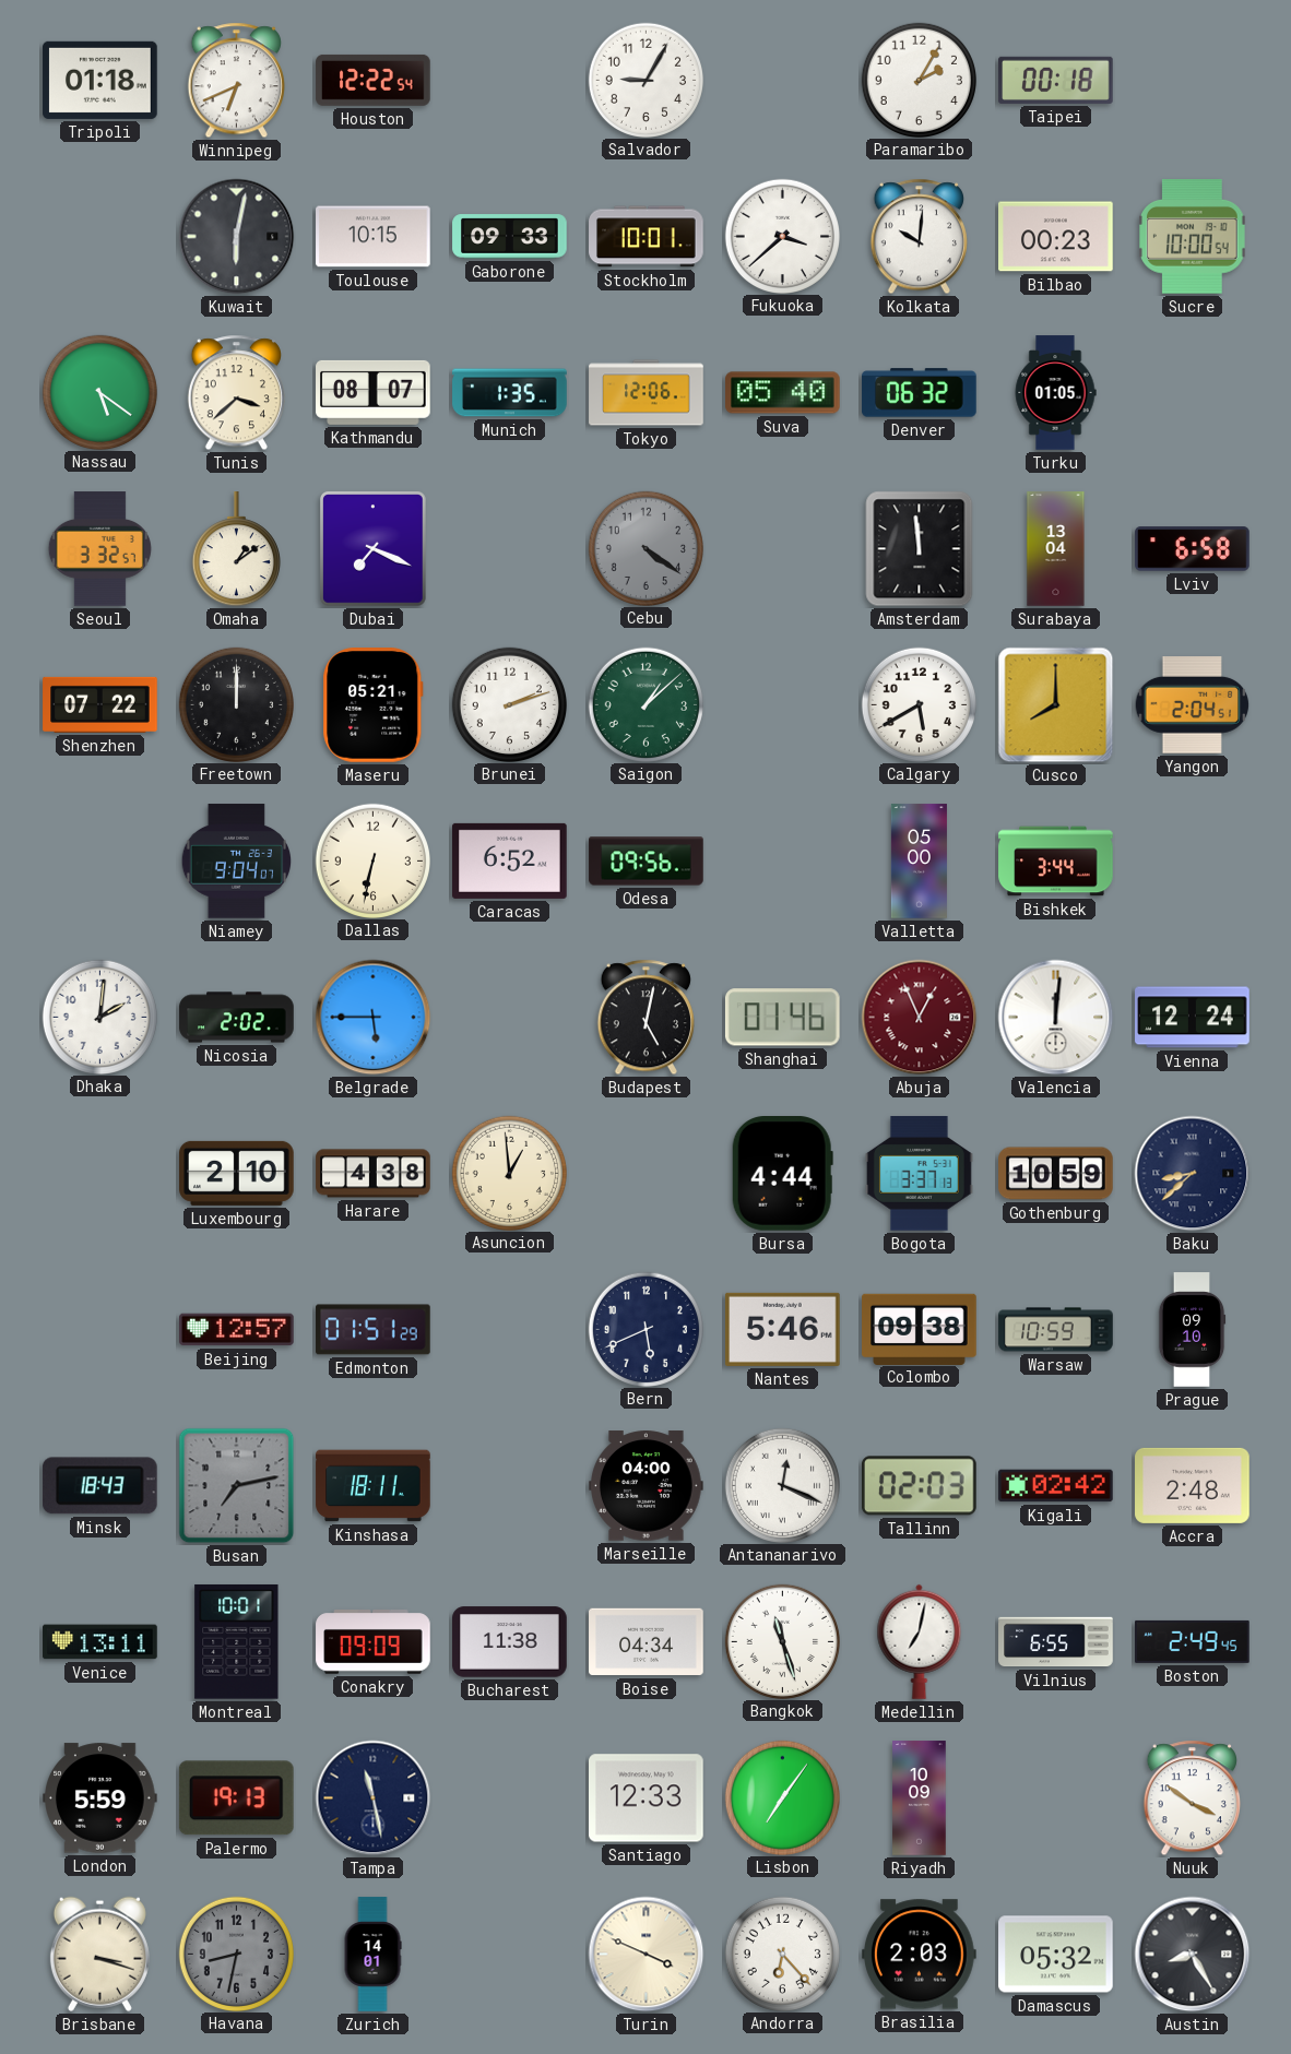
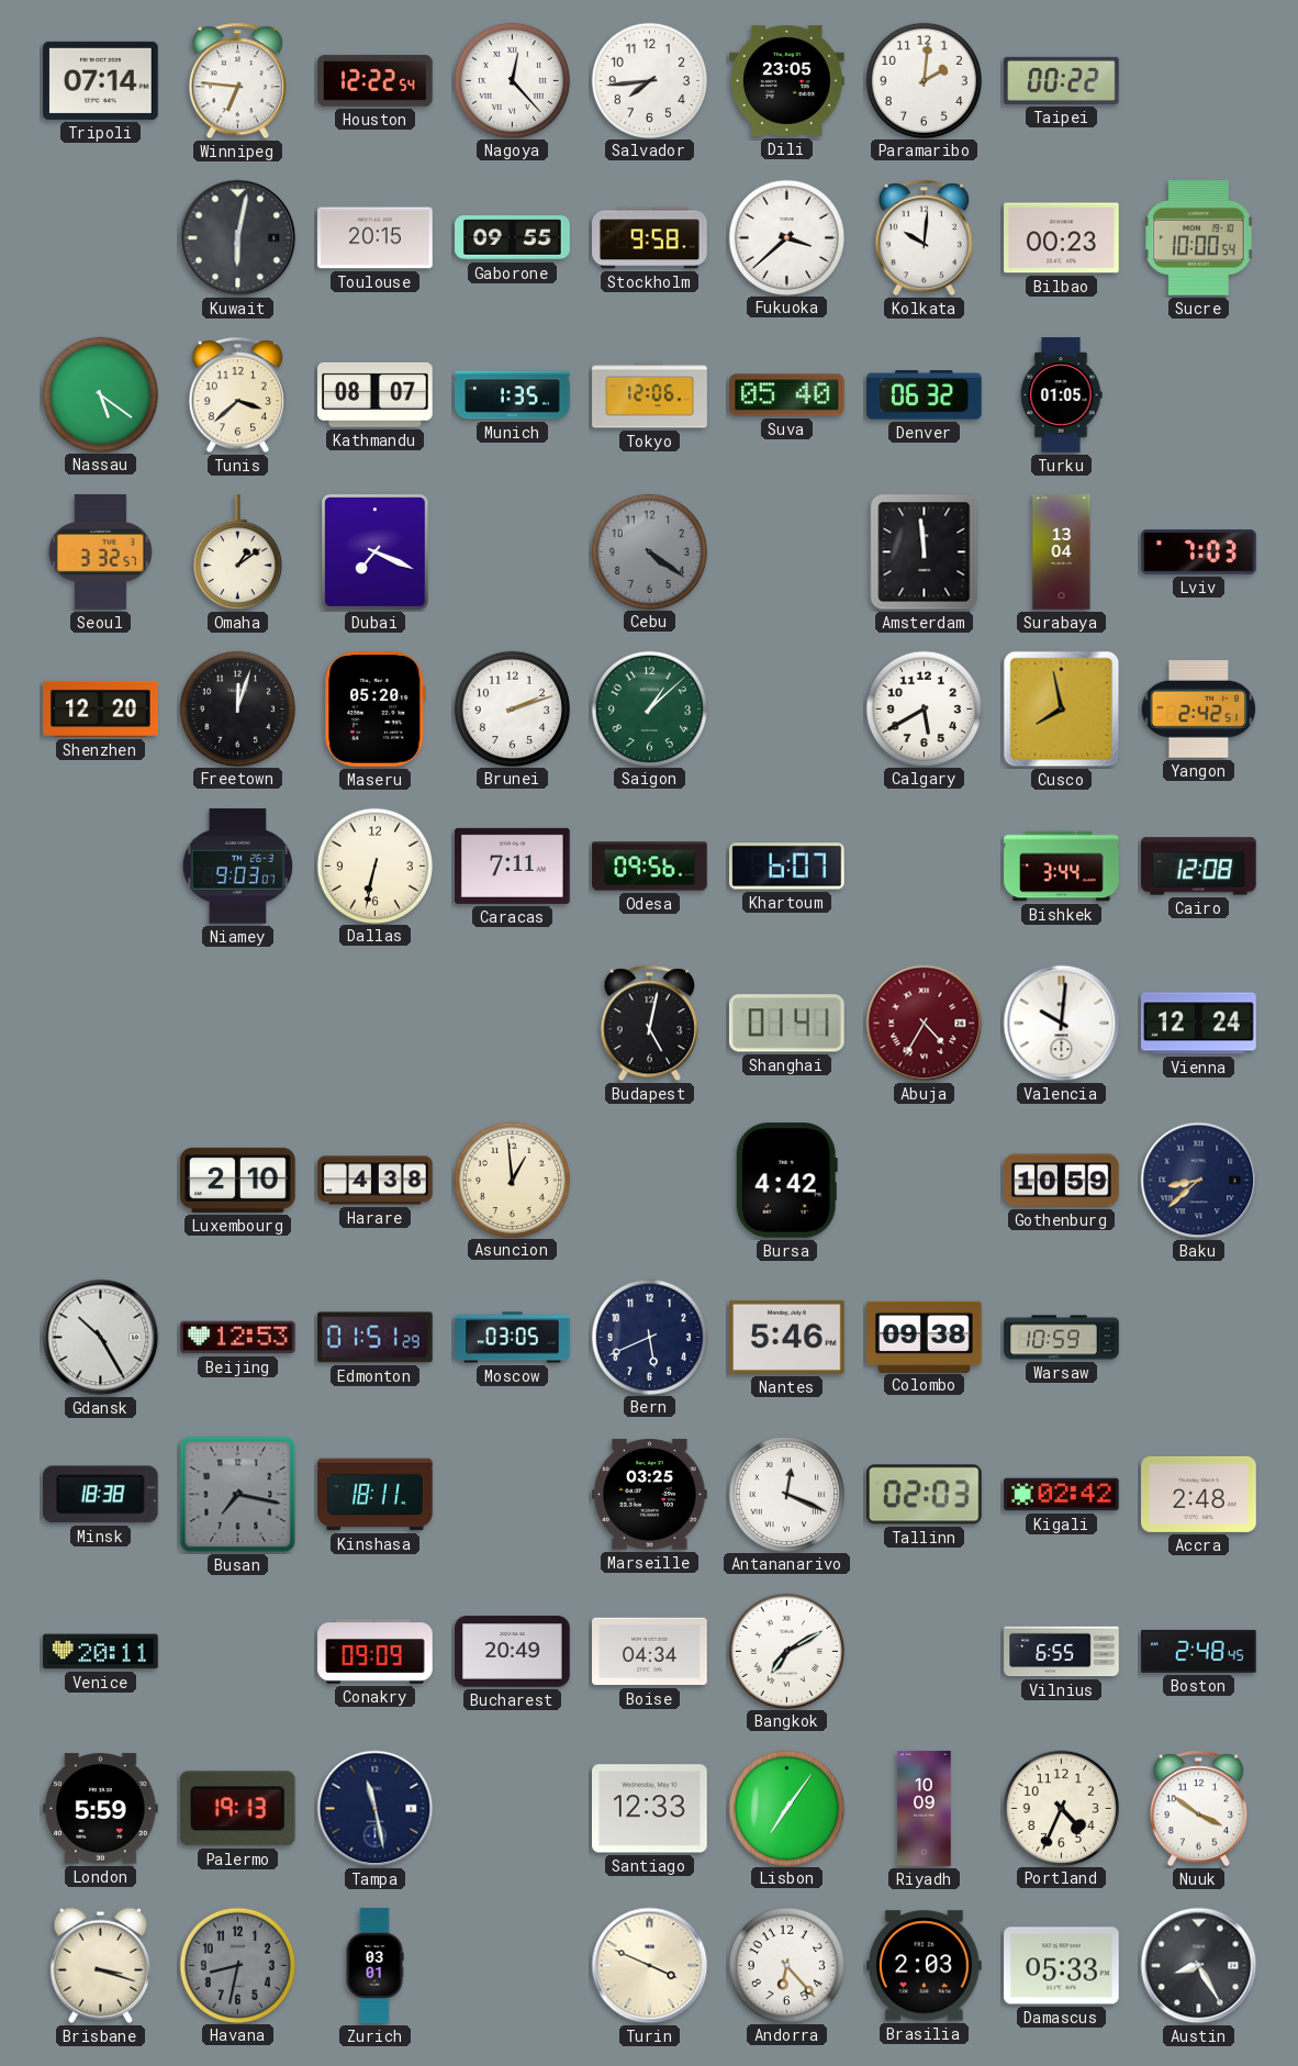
Tripoli: 01:18 -> 07:14 (101, 80)
Winnipeg: 6:41 -> 6:46 (237, 81)
Nagoya: none -> 12:23 (512, 80)
Salvador: 9:05 -> 7:44 (649, 80)
Dili: none -> 23:05 (787, 80)
Paramaribo: 2:05 -> 2:01 (924, 80)
Taipei: 00:18 -> 00:22 (1062, 80)
Toulouse: 10:15 -> 20:15 (376, 238)
Gaborone: 09:33 -> 09:55 (513, 238)
Stockholm: 10:01 -> 9:58 (650, 238)
Lviv: 6:58 -> 7:03 (1199, 552)
Shenzhen: 07:22 -> 12:20 (101, 708)
Freetown: 12:00 -> 12:03 (237, 708)
Maseru: 05:21 -> 05:20 (376, 710)
Cusco: 8:00 -> 7:58 (1062, 710)
Yangon: 2:04 -> 2:42 (1199, 710)
Niamey: 9:04 -> 9:03 (237, 867)
Caracas: 6:52 -> 7:11 (513, 866)
Khartoum: none -> 6:07 (787, 867)
Valletta: 05:00 -> none (919, 862)
Cairo: none -> 12:08 (1199, 867)
Dhaka: 2:01 -> none (99, 1017)
Nicosia: 2:02 -> none (237, 1018)
Belgrade: 5:45 -> none (374, 1018)
Shanghai: 01:46 -> 01:41 (786, 1024)
Abuja: 12:56 -> 4:35 (925, 1024)
Valencia: 12:01 -> 10:01 (1062, 1024)
Bursa: 4:44 -> 4:42 (786, 1181)
Bogota: 3:37 -> none (919, 1174)
Gdansk: none -> 10:25 (101, 1338)
Beijing: 12:57 -> 12:53 (238, 1338)
Moscow: none -> 03:05 (513, 1338)
Prague: 09:10 -> none (1192, 1330)
Minsk: 18:43 -> 18:38 (100, 1495)
Busan: 7:13 -> 7:17 (238, 1495)
Marseille: 04:00 -> 03:25 (650, 1495)
Venice: 13:11 -> 20:11 (101, 1652)
Montreal: 10:01 -> none (237, 1641)
Bucharest: 11:38 -> 20:49 (513, 1652)
Bangkok: 11:27 -> 7:10 (786, 1651)
Medellin: 7:02 -> none (920, 1641)
Boston: 2:49 -> 2:48 (1199, 1651)
Portland: none -> 4:34 (1061, 1808)
Zurich: 14:01 -> 03:01 (374, 1966)
Damascus: 05:32 -> 05:33 (1062, 1966)
